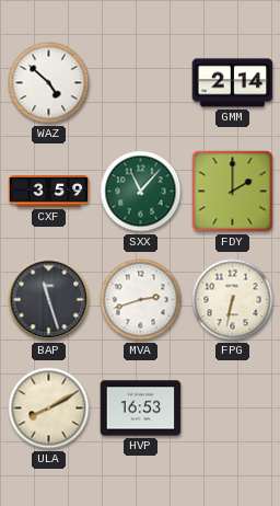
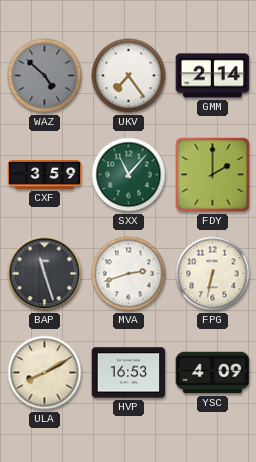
WAZ dial: white -> grey (45, 76)
UKV: none -> 7:24 (129, 76)
YSC: none -> 4:09 (213, 373)
